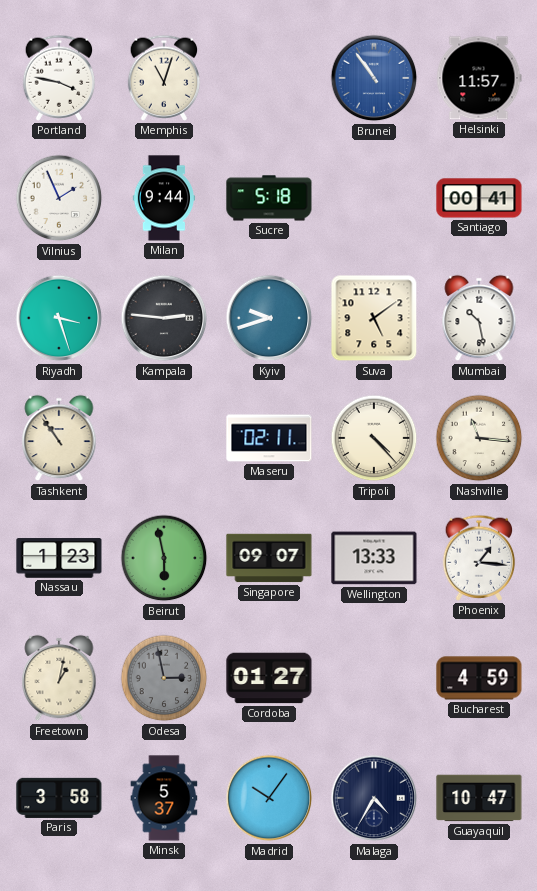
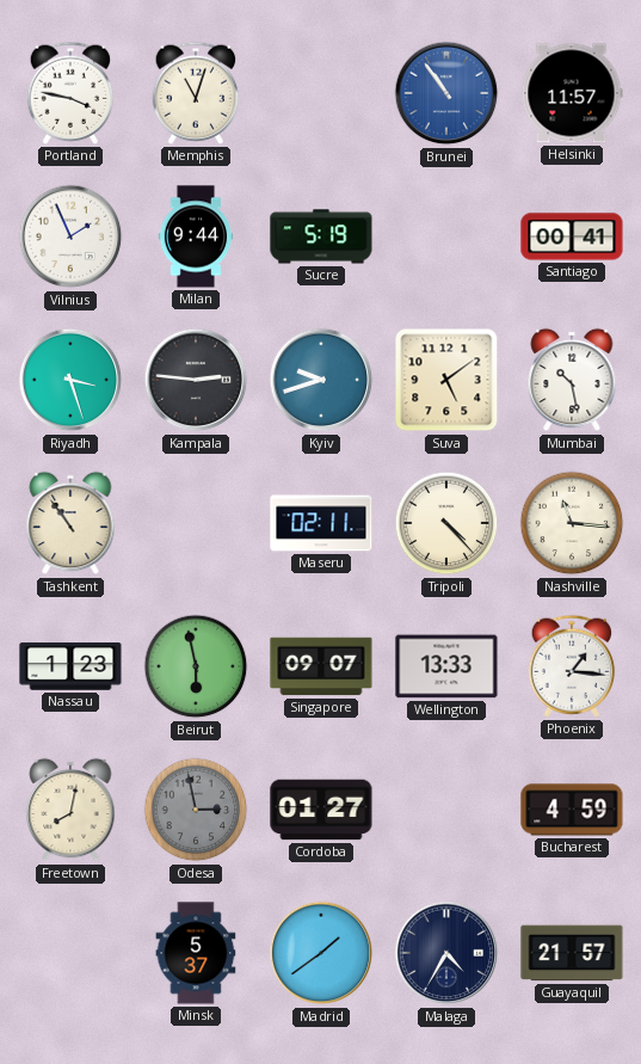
Sucre: 5:18 -> 5:19 (321, 236)
Freetown: 1:02 -> 8:02 (70, 810)
Paris: 3:58 -> none (59, 798)
Madrid: 10:06 -> 1:39 (321, 953)
Guayaquil: 10:47 -> 21:57 (572, 953)
